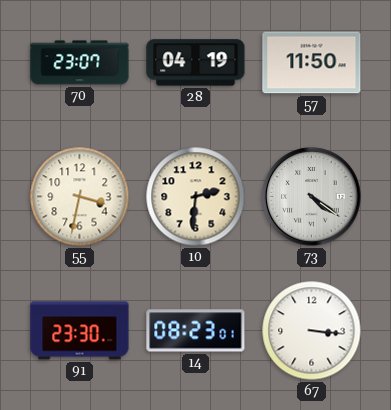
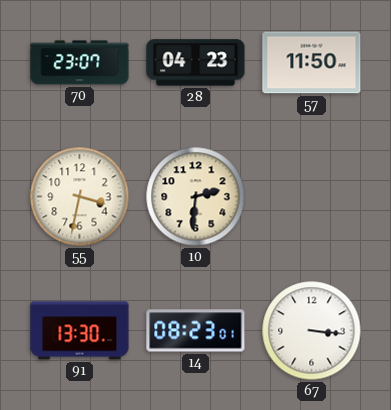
28: 04:19 -> 04:23 (196, 63)
73: 4:21 -> none (312, 197)
91: 23:30 -> 13:30 (80, 331)
